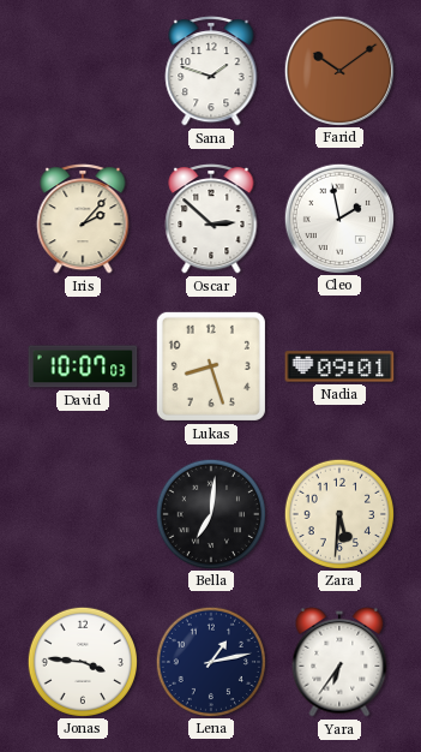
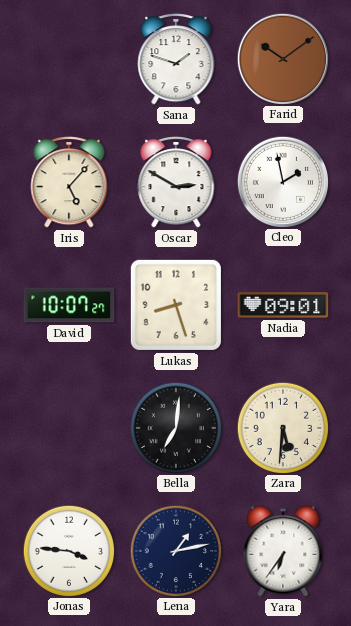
Iris: 2:07 -> 5:07 (69, 183)
Oscar: 2:52 -> 2:50 (176, 183)
David: 10:07:03 -> 10:07:27 (69, 305)
